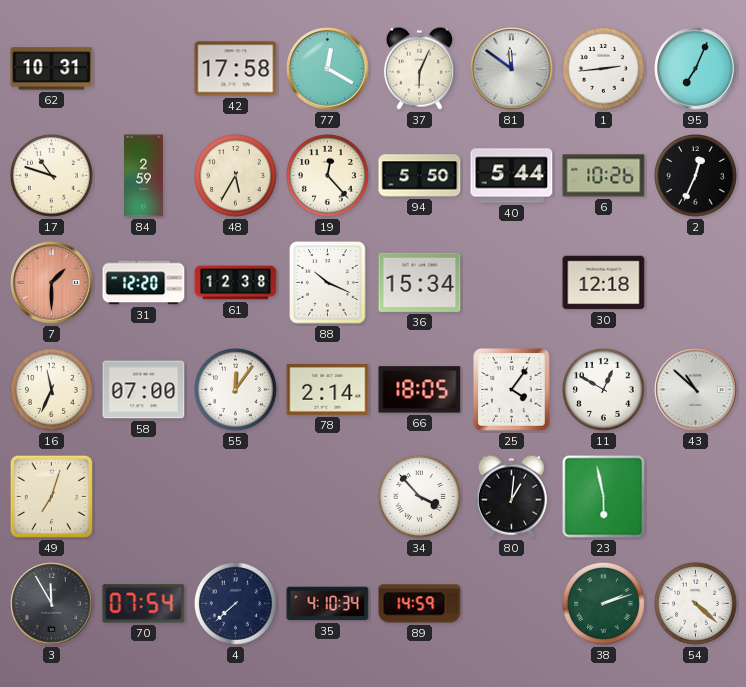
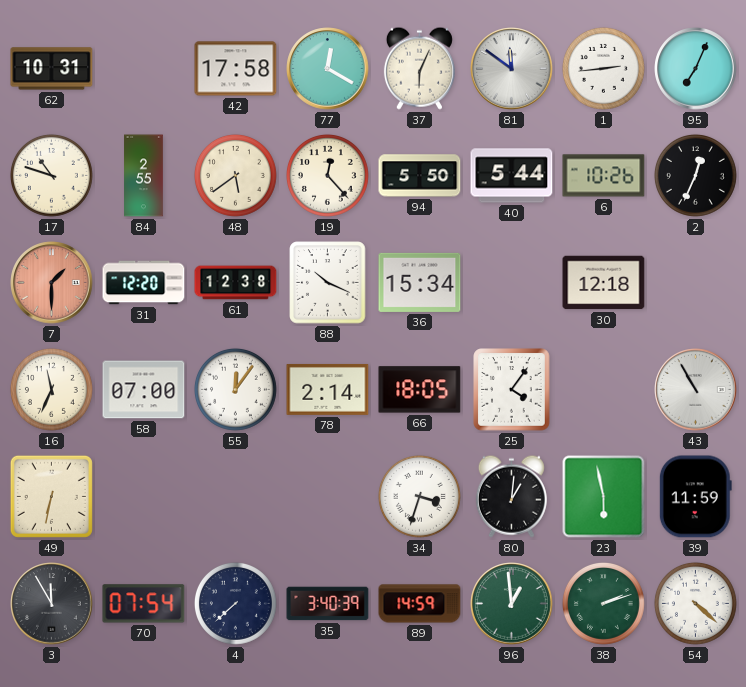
84: 2:59 -> 2:55 (144, 176)
48: 5:35 -> 5:39 (235, 175)
11: 12:50 -> none (603, 389)
43: 10:52 -> 10:55 (696, 390)
49: 7:03 -> 6:32 (51, 496)
34: 3:53 -> 3:33 (419, 496)
39: none -> 11:59 (695, 497)
35: 4:10 -> 3:40 (328, 604)
96: none -> 12:59 (512, 604)
